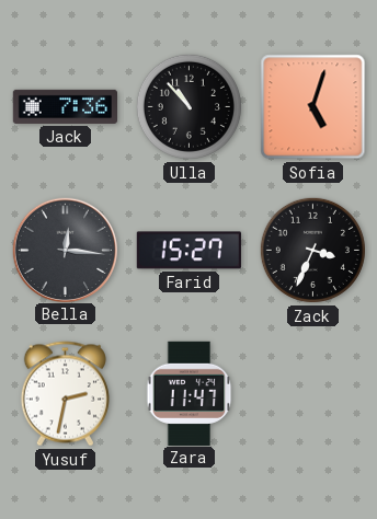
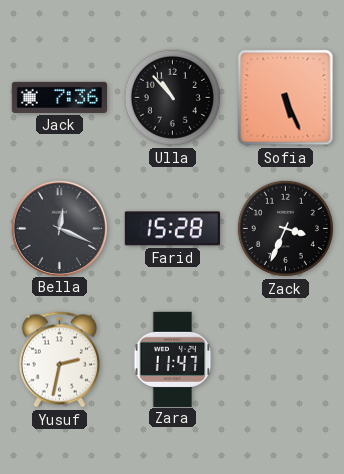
Sofia: 5:03 -> 5:26 (286, 98)
Bella: 12:16 -> 12:19 (59, 228)
Farid: 15:27 -> 15:28 (172, 229)
